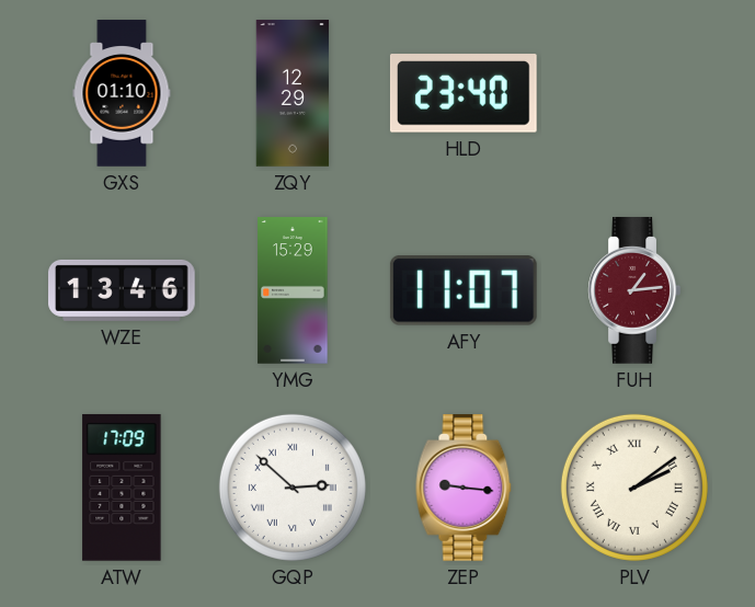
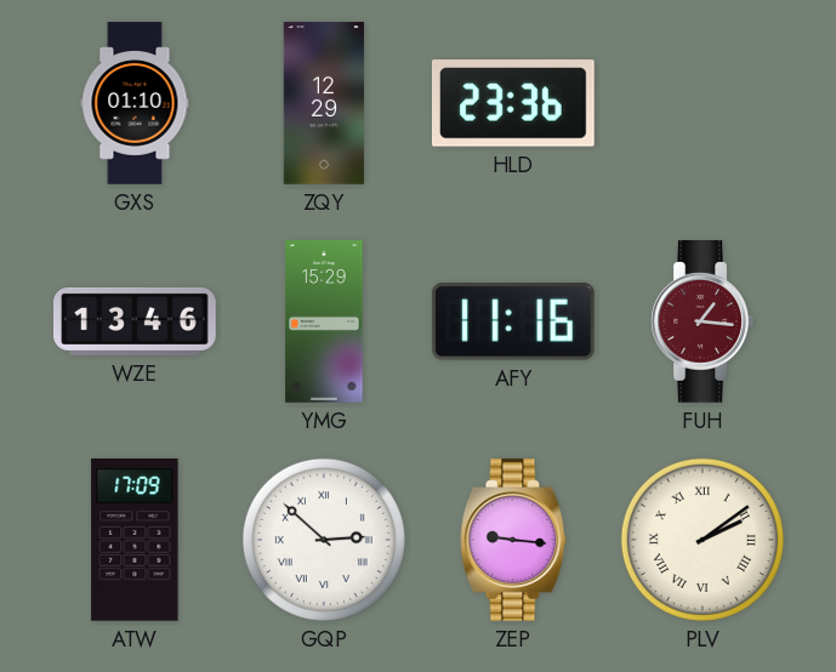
HLD: 23:40 -> 23:36 (513, 103)
AFY: 11:07 -> 11:16 (513, 321)
FUH: 1:14 -> 1:16 (703, 323)
